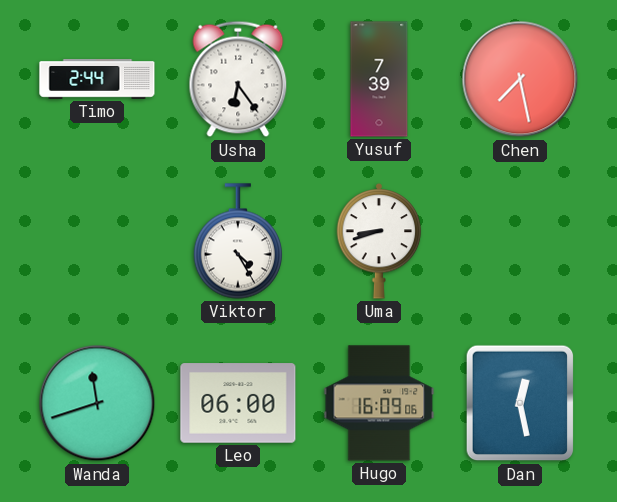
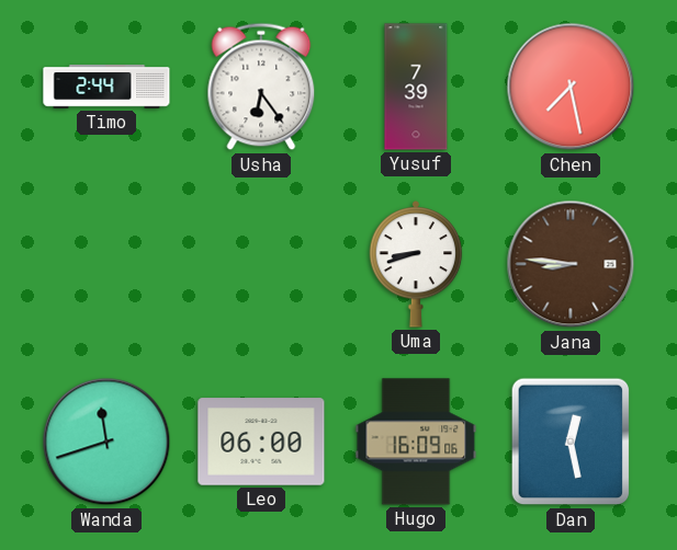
Viktor: 4:25 -> none (237, 241)
Jana: none -> 8:46 (571, 264)
